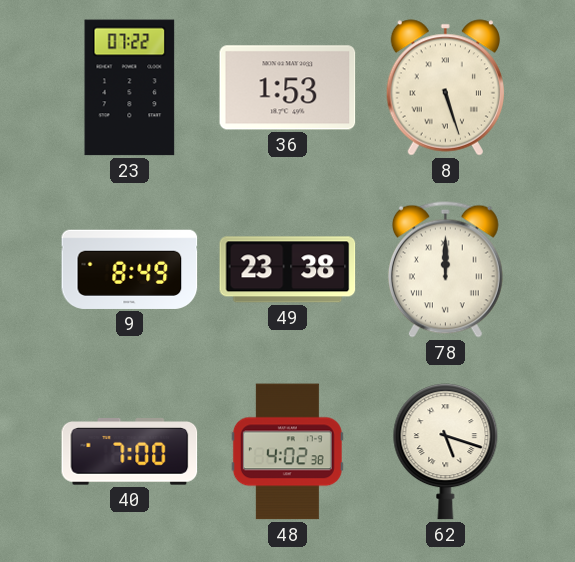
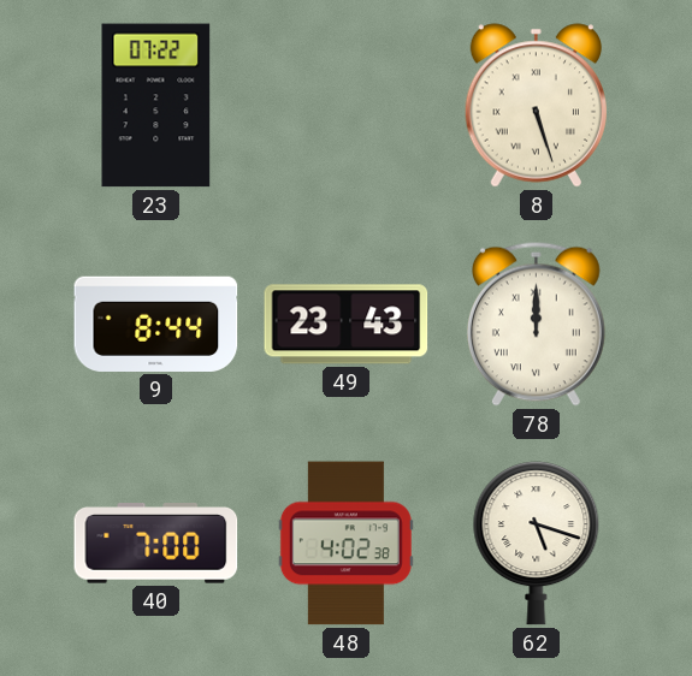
36: 1:53 -> none (288, 88)
9: 8:49 -> 8:44 (156, 324)
49: 23:38 -> 23:43 (347, 325)
